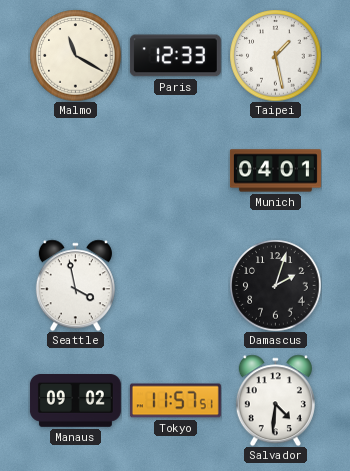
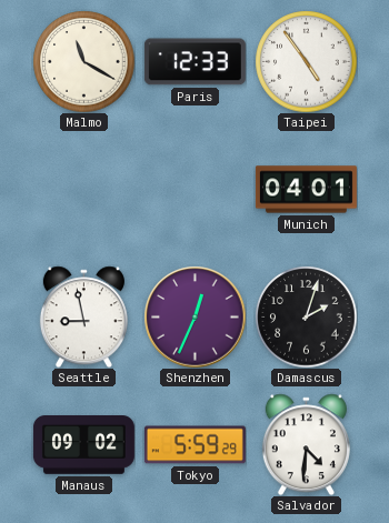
Taipei: 1:28 -> 4:54 (306, 61)
Seattle: 3:58 -> 8:58 (83, 316)
Shenzhen: none -> 12:34 (194, 316)
Tokyo: 11:57 -> 5:59 (194, 445)
